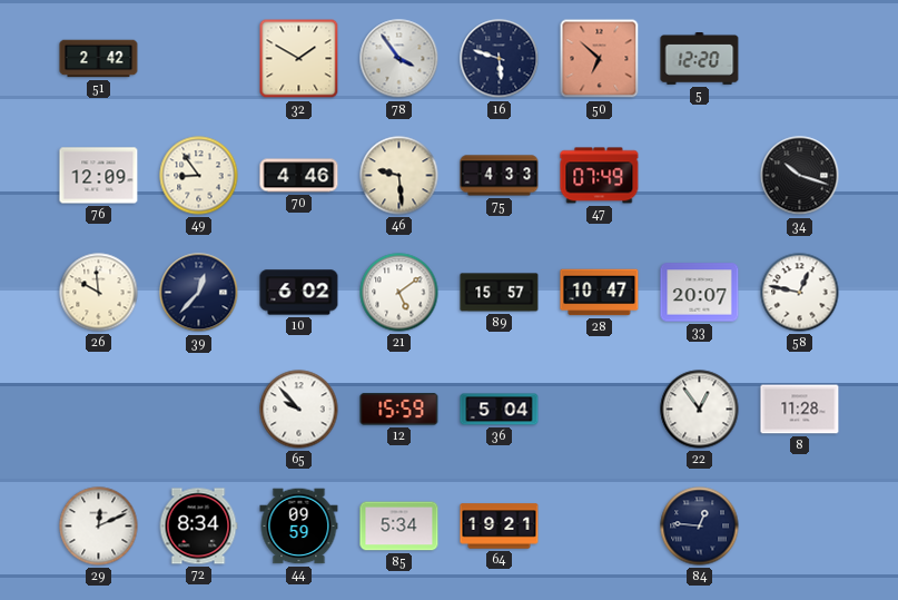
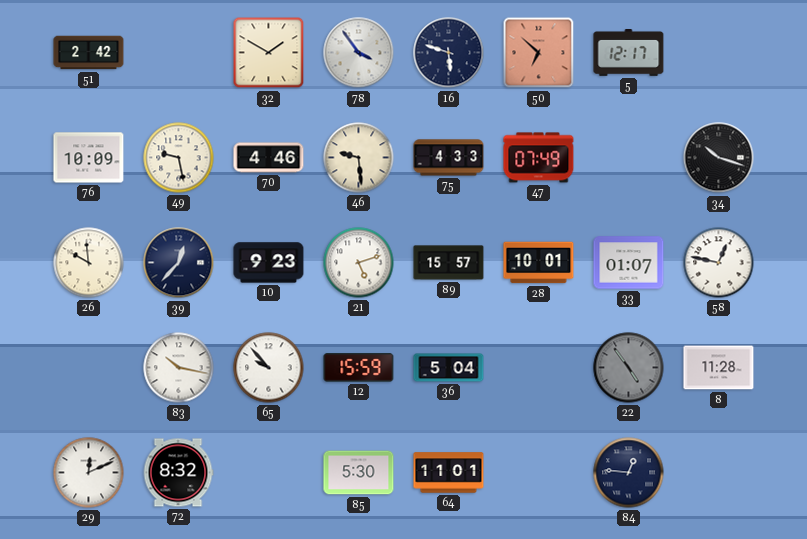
5: 12:20 -> 12:17 (629, 53)
76: 12:09 -> 10:09 (89, 158)
49: 8:54 -> 9:28 (179, 158)
10: 6:02 -> 9:23 (269, 263)
21: 5:09 -> 5:12 (359, 263)
28: 10:47 -> 10:01 (539, 263)
33: 20:07 -> 01:07 (629, 263)
83: none -> 10:17 (179, 368)
22: 12:54 -> 4:54 (629, 368)
22 dial: white -> grey (629, 368)
72: 8:34 -> 8:32 (178, 473)
44: 09:59 -> none (299, 527)
85: 5:34 -> 5:30 (359, 473)
64: 19:21 -> 11:01 (449, 473)
